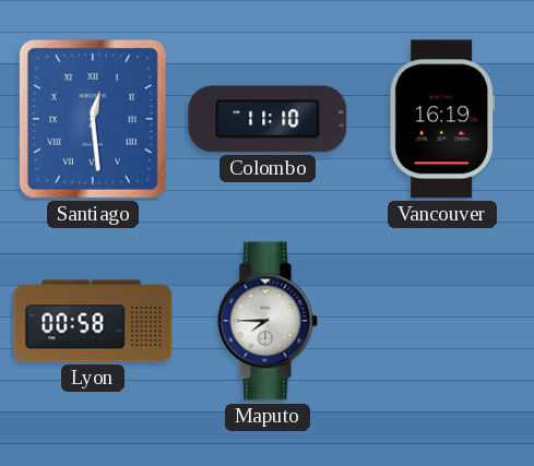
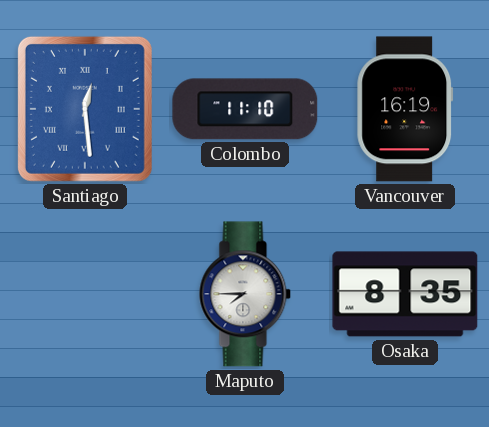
Lyon: 00:58 -> none (93, 321)
Osaka: none -> 8:35 (405, 294)
